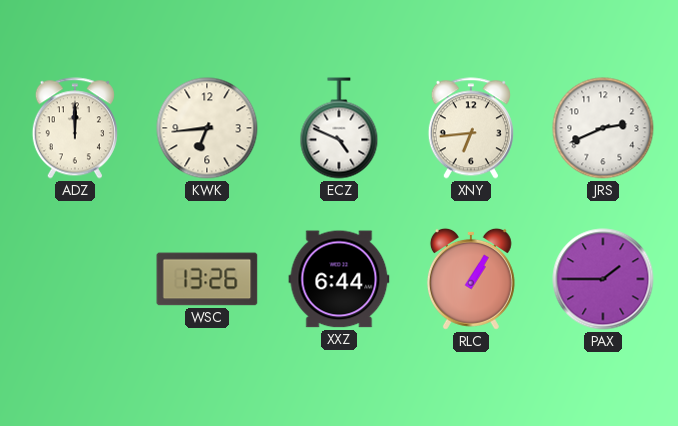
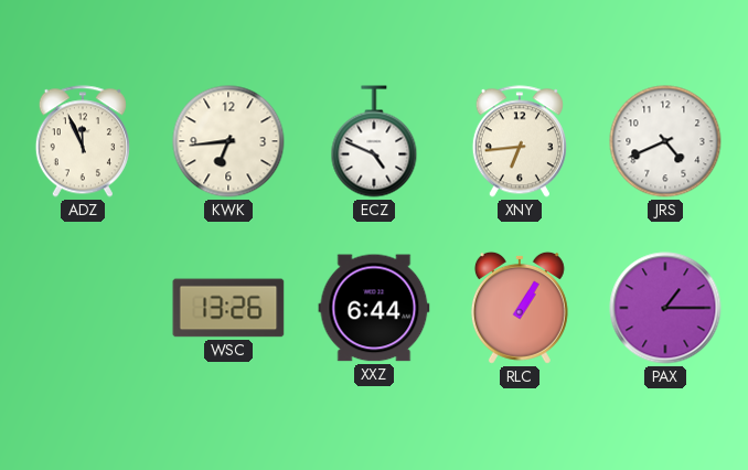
ADZ: 12:00 -> 11:56 (83, 141)
JRS: 2:41 -> 4:41 (665, 141)
PAX: 1:45 -> 1:15 (665, 308)
